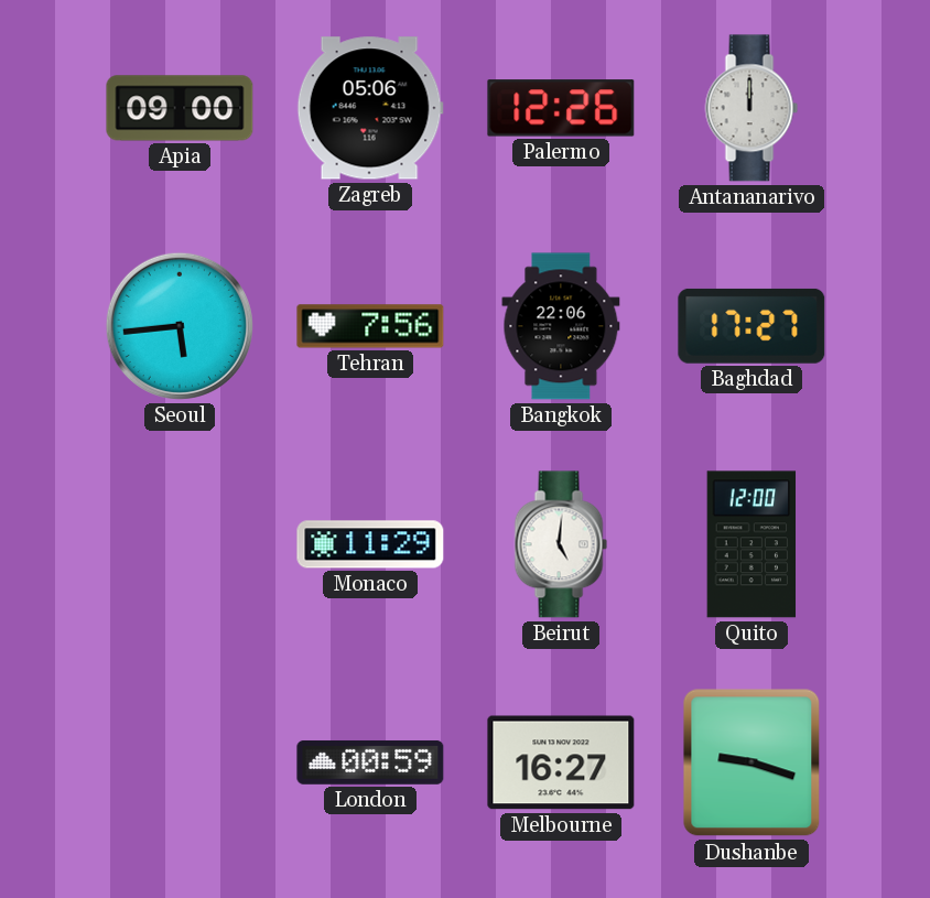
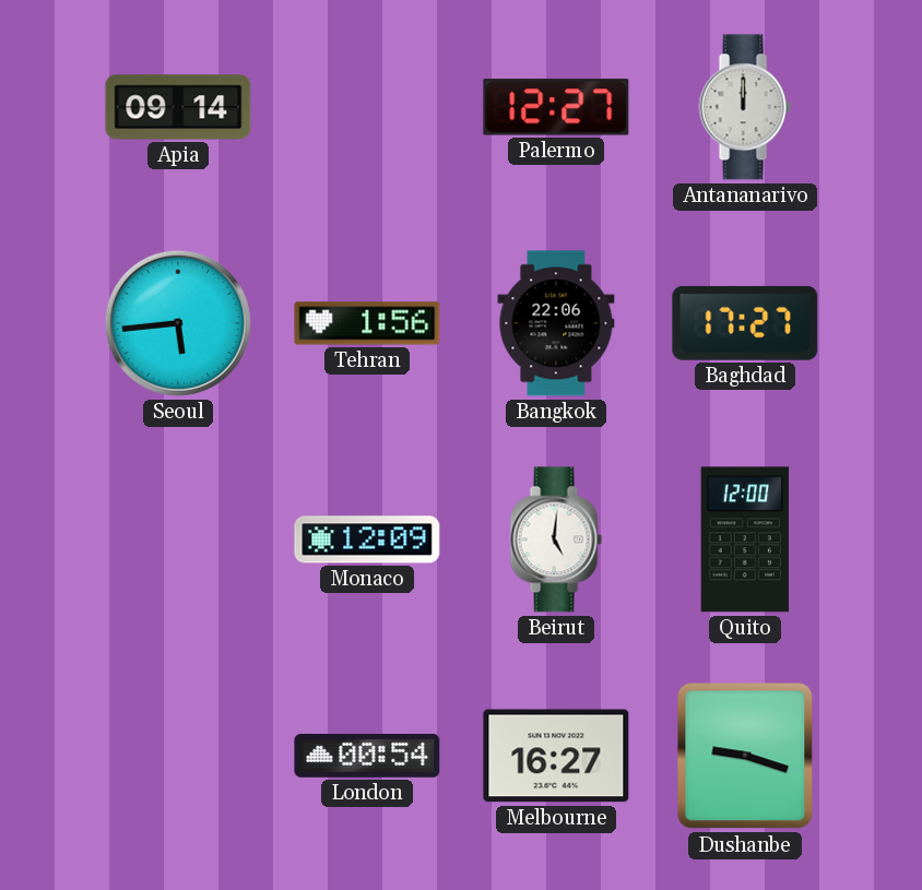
Apia: 09:00 -> 09:14 (178, 107)
Zagreb: 05:06 -> none (370, 108)
Palermo: 12:26 -> 12:27 (556, 107)
Tehran: 7:56 -> 1:56 (367, 323)
Monaco: 11:29 -> 12:09 (367, 539)
London: 00:59 -> 00:54 (367, 756)
